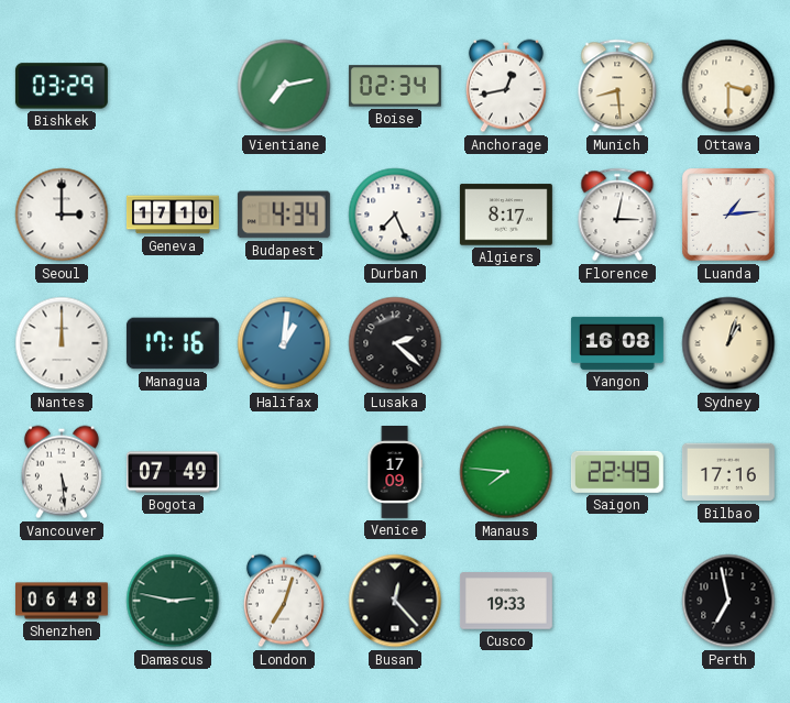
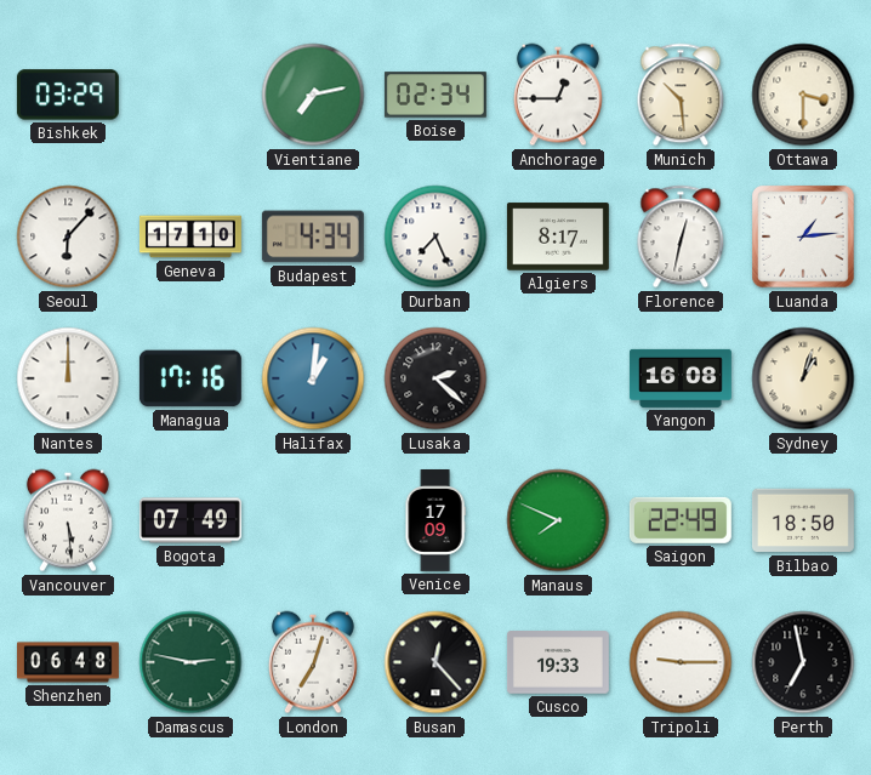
Anchorage: 12:43 -> 12:45 (558, 95)
Munich: 8:29 -> 10:29 (681, 95)
Seoul: 3:00 -> 6:07 (68, 237)
Florence: 3:02 -> 12:32 (681, 237)
Manaus: 7:46 -> 7:49 (558, 520)
Bilbao: 17:16 -> 18:50 (803, 520)
Tripoli: none -> 9:15 (681, 662)
